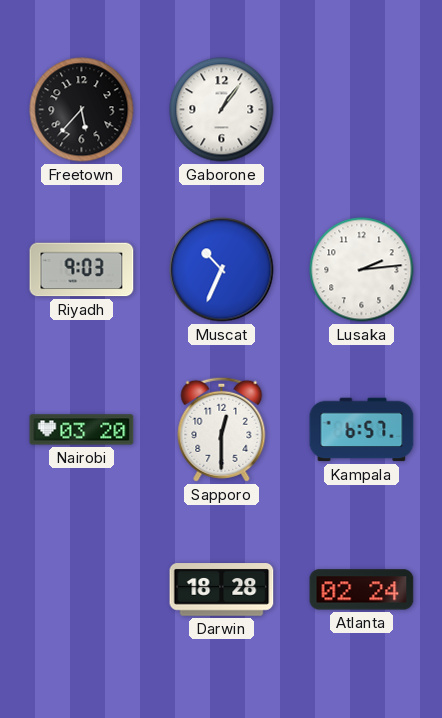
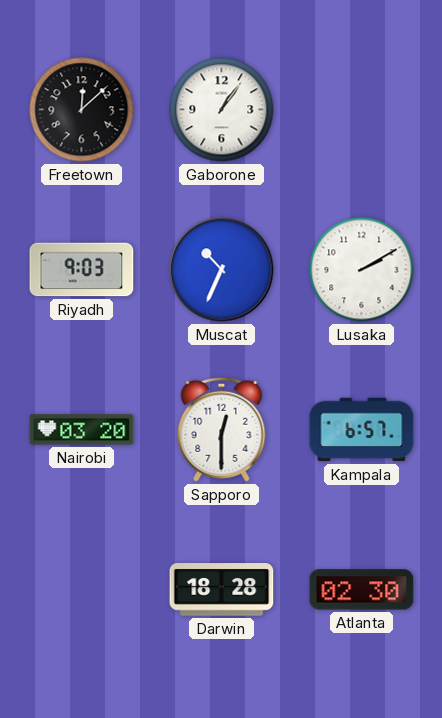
Freetown: 5:37 -> 12:08 (82, 110)
Lusaka: 2:14 -> 2:10 (362, 270)
Atlanta: 02:24 -> 02:30 (362, 590)
